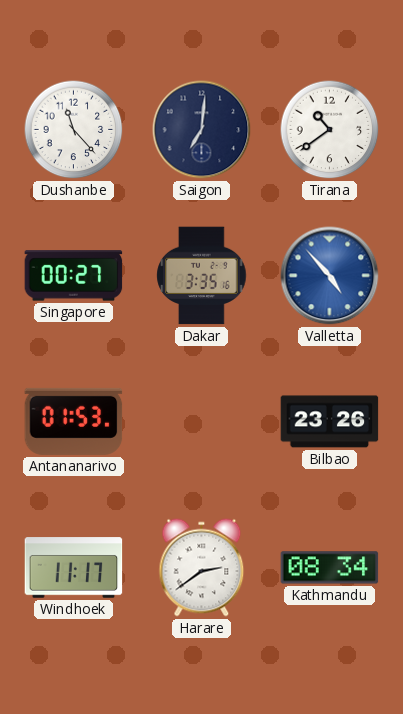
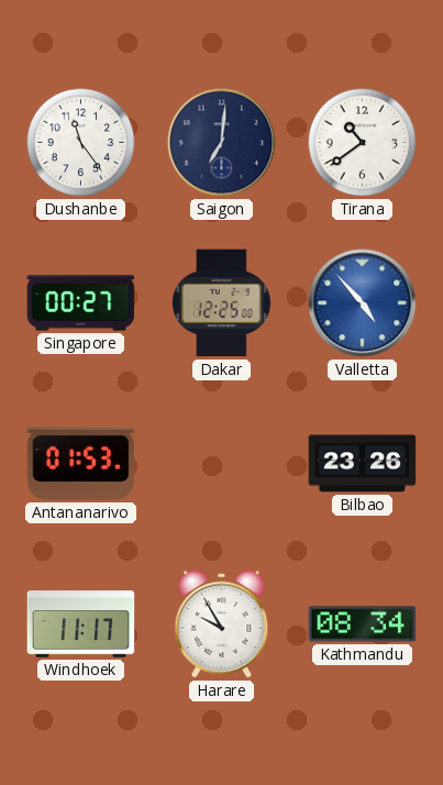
Dushanbe: 11:23 -> 11:24 (81, 143)
Dakar: 3:35 -> 12:25 (222, 303)
Harare: 2:39 -> 9:55 (222, 624)
